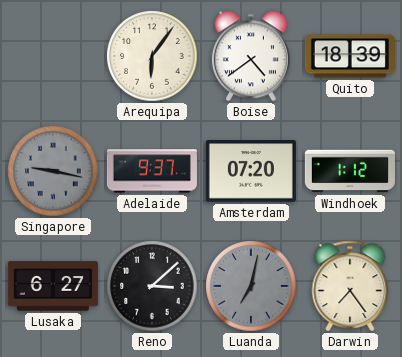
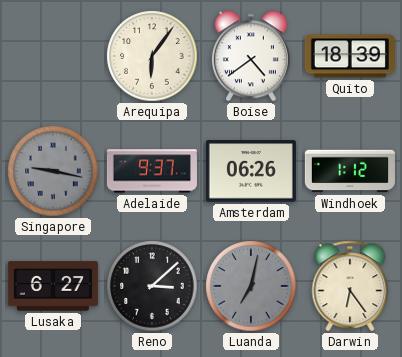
Amsterdam: 07:20 -> 06:26 (251, 171)
Darwin: 7:24 -> 6:24 (350, 286)
